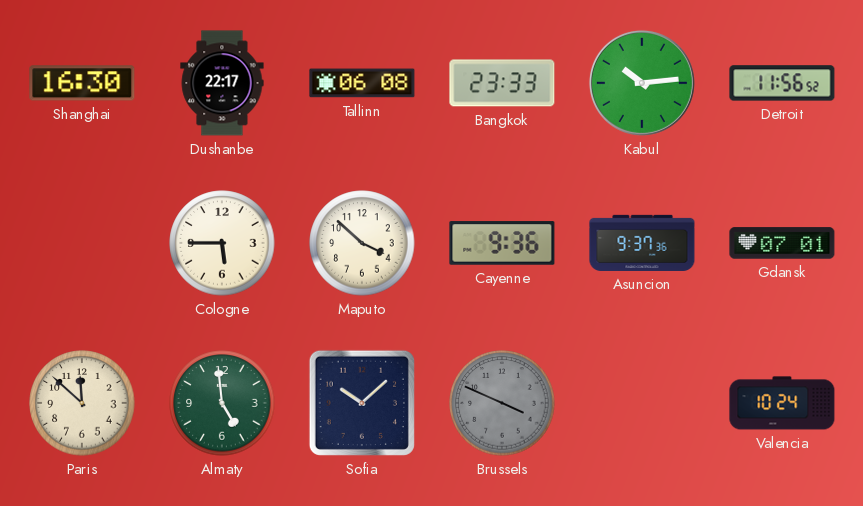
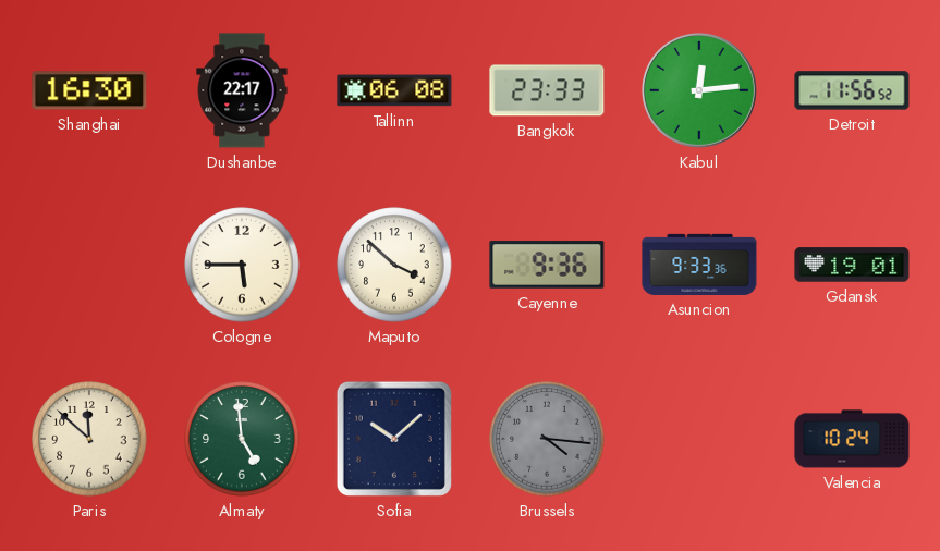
Kabul: 10:14 -> 12:14 (699, 90)
Asuncion: 9:37 -> 9:33 (699, 265)
Gdansk: 07:01 -> 19:01 (852, 265)
Brussels: 3:49 -> 4:16 (547, 439)
